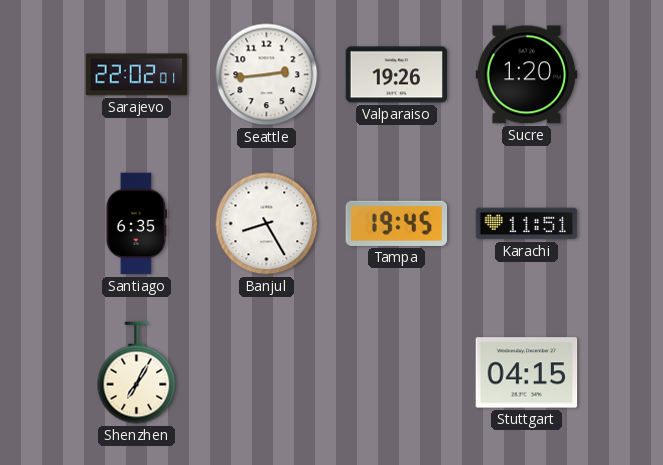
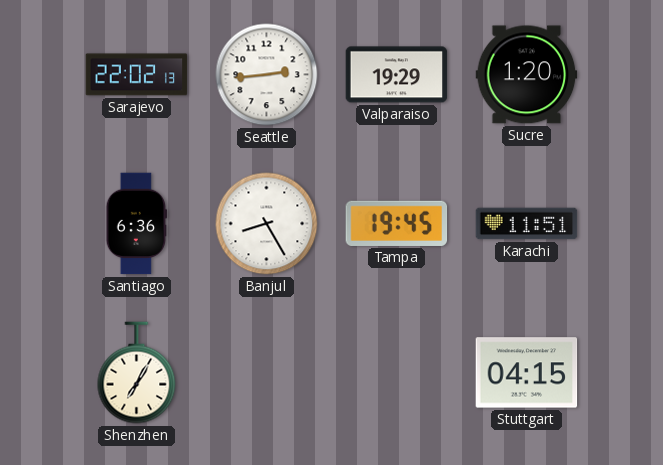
Sarajevo: 22:02:01 -> 22:02:13 (137, 75)
Valparaiso: 19:26 -> 19:29 (397, 75)
Santiago: 6:35 -> 6:36 (136, 224)
